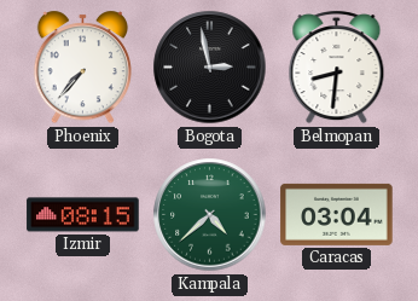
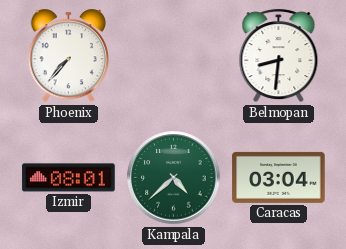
Bogota: 2:58 -> none (210, 68)
Izmir: 08:15 -> 08:01 (69, 178)
